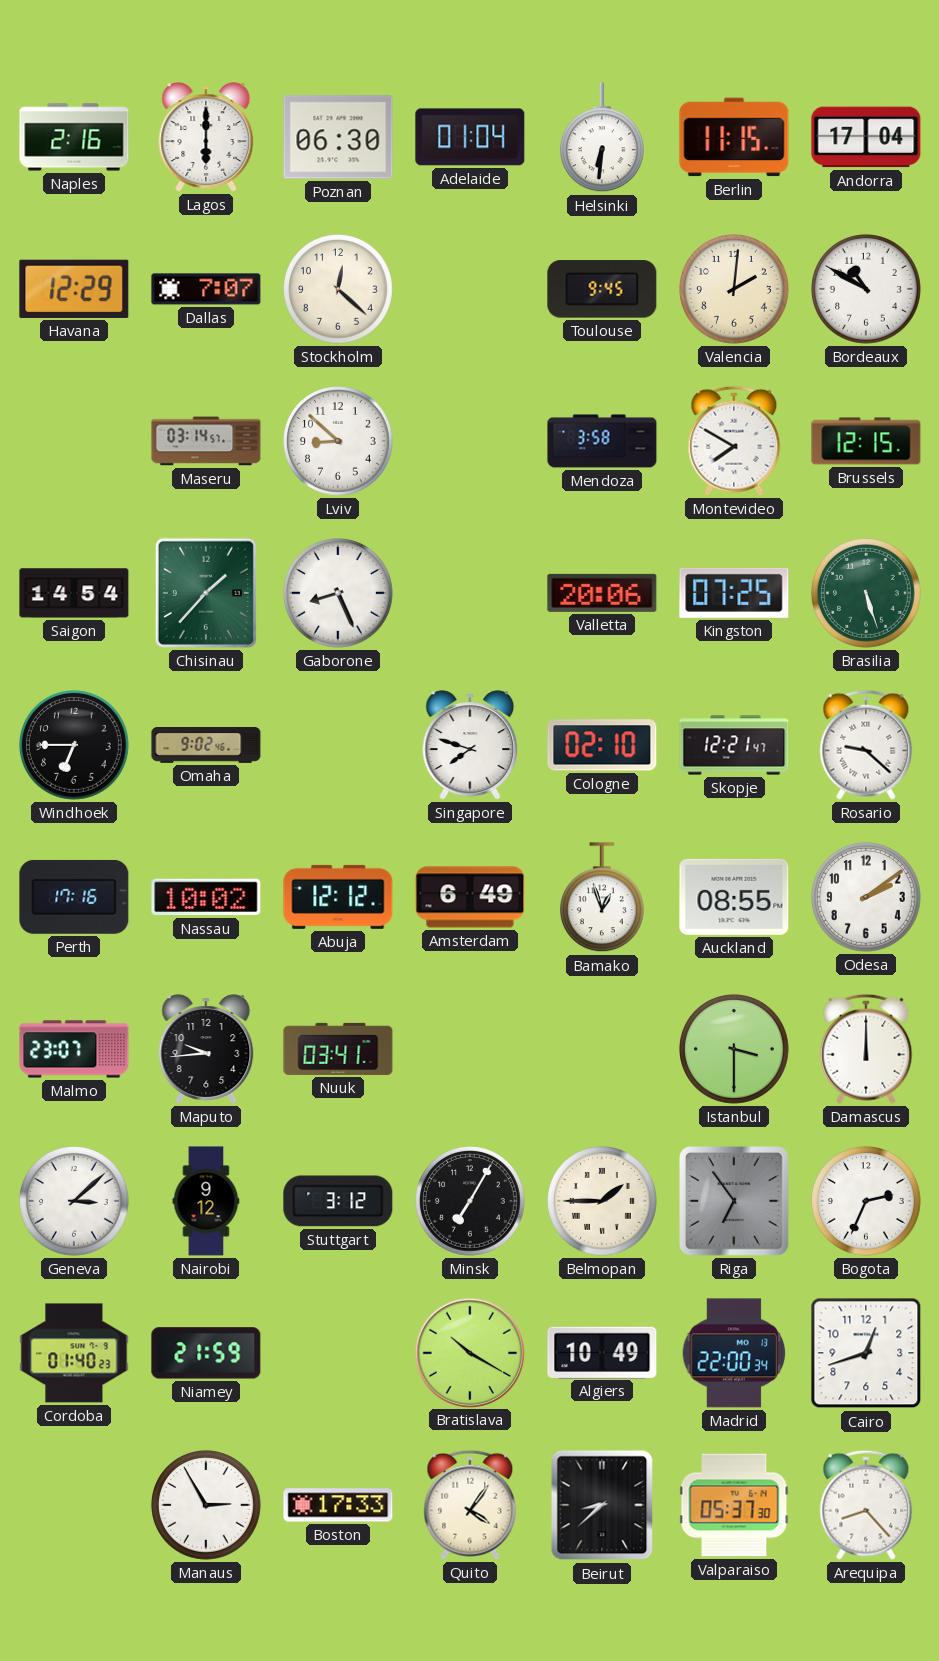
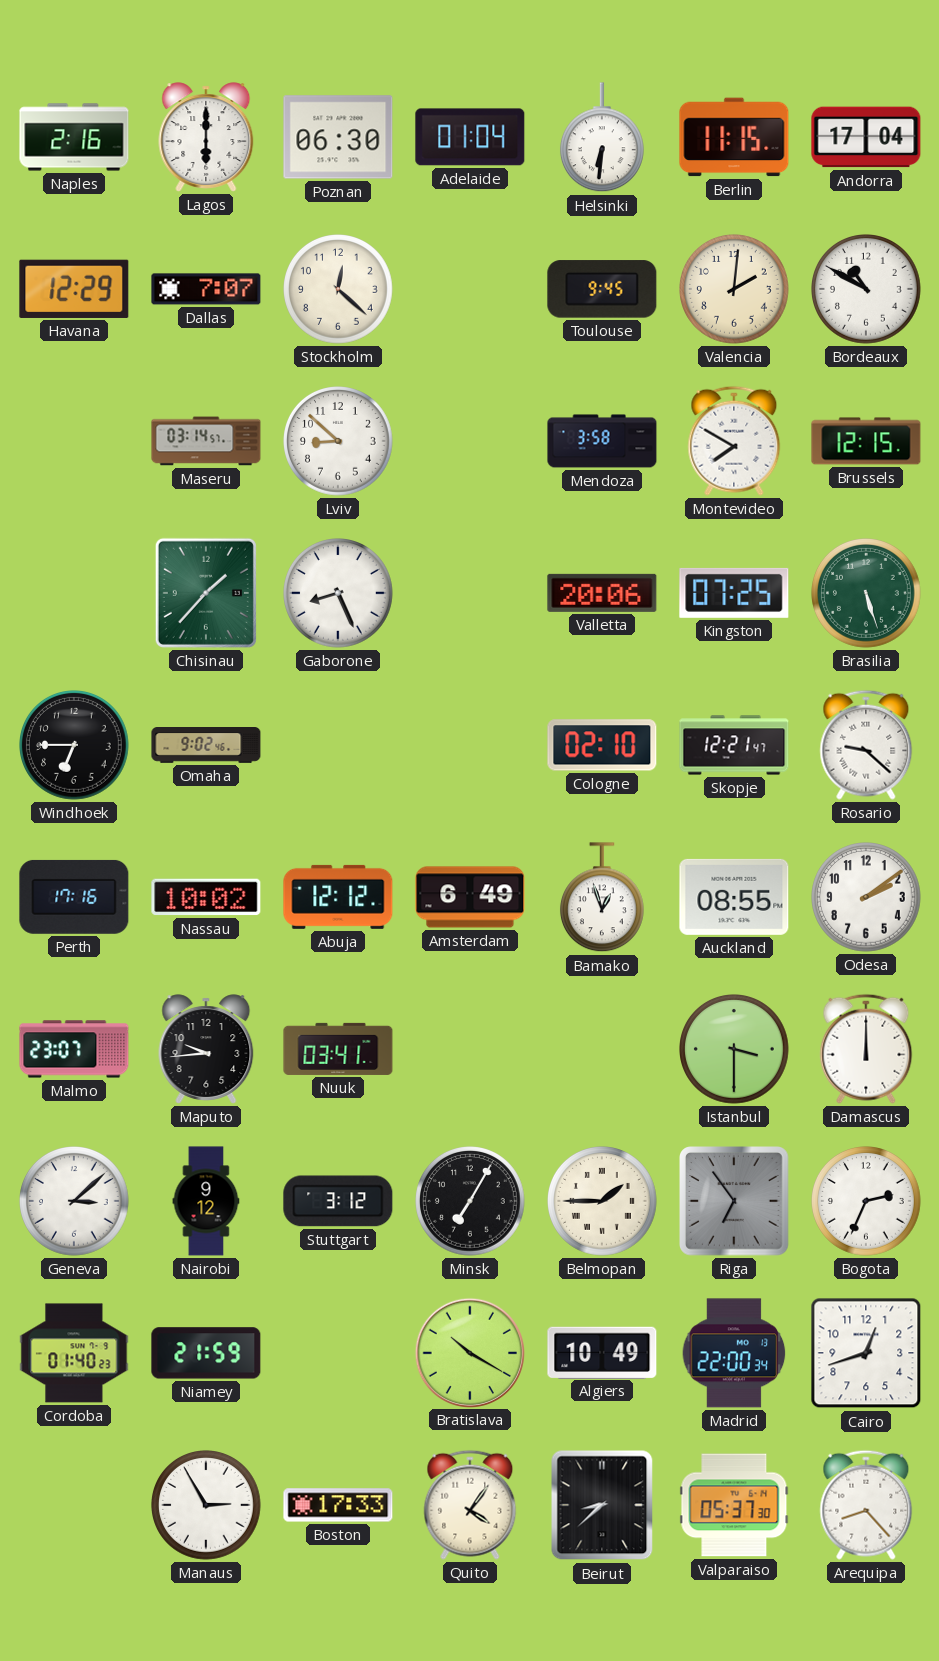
Saigon: 14:54 -> none (74, 593)
Singapore: 7:48 -> none (470, 745)
